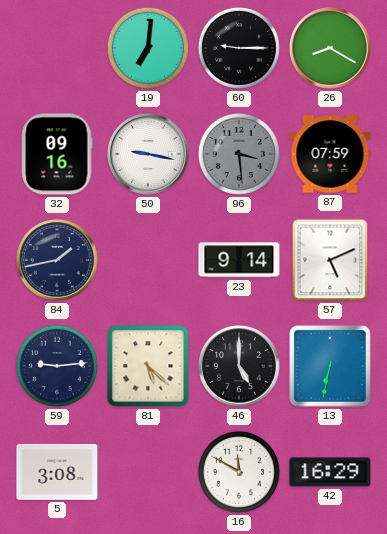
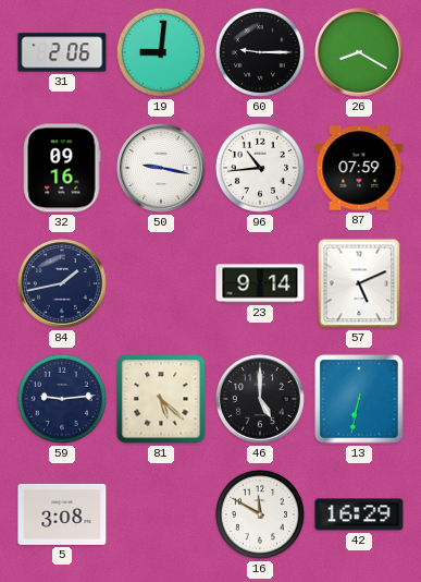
31: none -> 2:06 (62, 52)
19: 7:01 -> 9:01 (161, 52)
96: 3:29 -> 10:44 (260, 168)
96 dial: grey -> white (260, 168)
